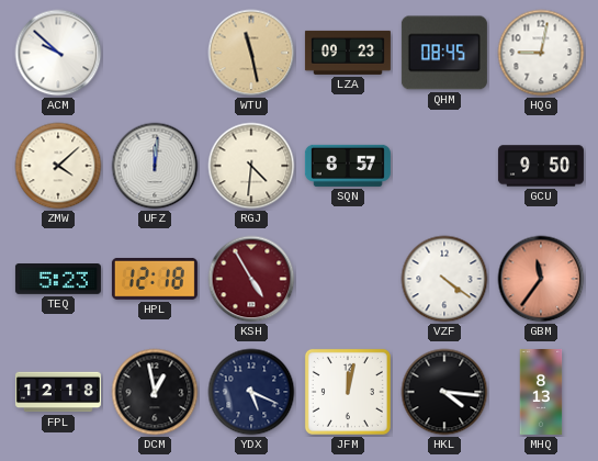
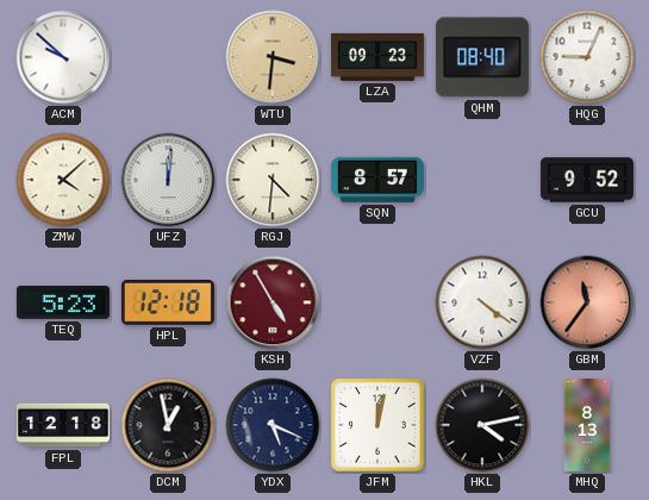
WTU: 11:28 -> 3:31 (273, 57)
QHM: 08:45 -> 08:40 (482, 57)
HQG: 9:02 -> 9:04 (587, 57)
GCU: 9:50 -> 9:52 (587, 180)
HKL: 4:16 -> 4:13 (482, 425)
